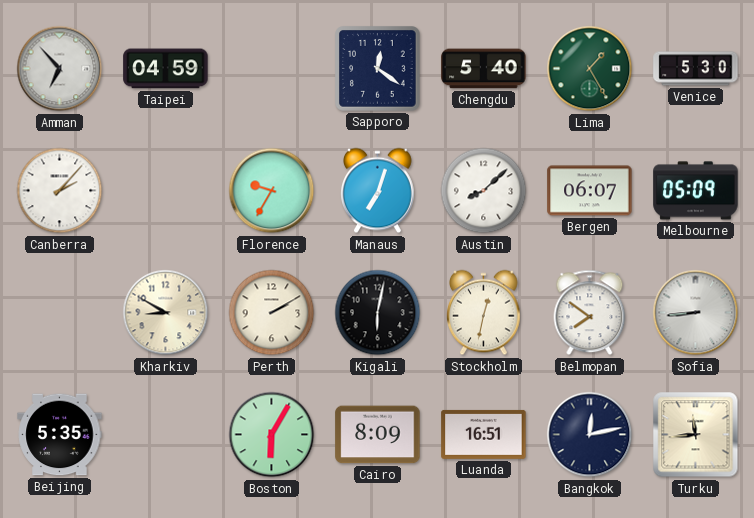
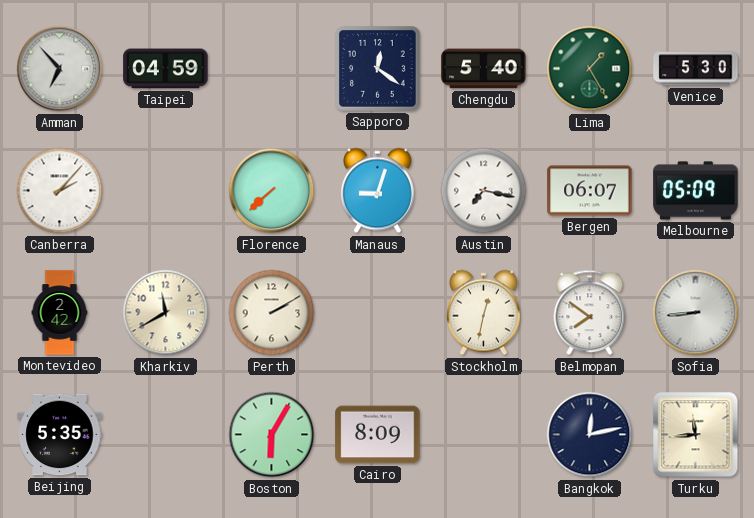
Florence: 9:35 -> 7:38 (272, 191)
Manaus: 7:03 -> 9:03 (378, 191)
Austin: 8:08 -> 7:17 (484, 191)
Montevideo: none -> 2:42 (60, 313)
Kharkiv: 8:50 -> 11:40 (166, 313)
Kigali: 6:02 -> none (378, 313)
Luanda: 16:51 -> none (484, 434)
